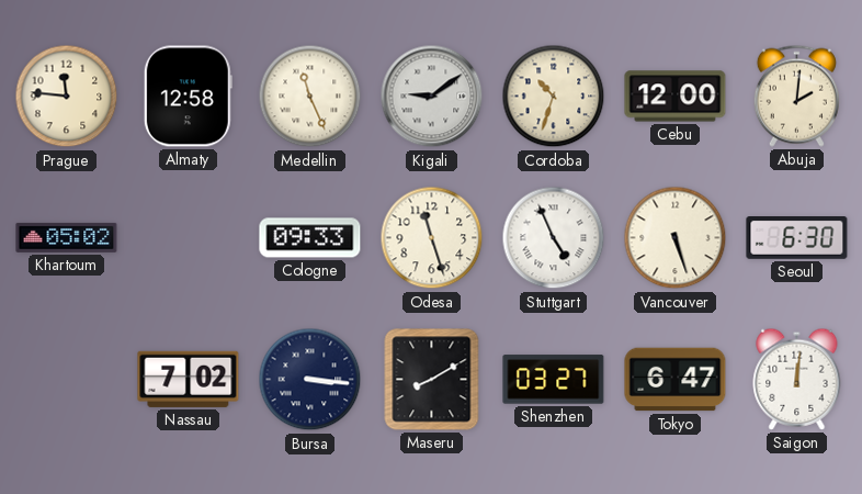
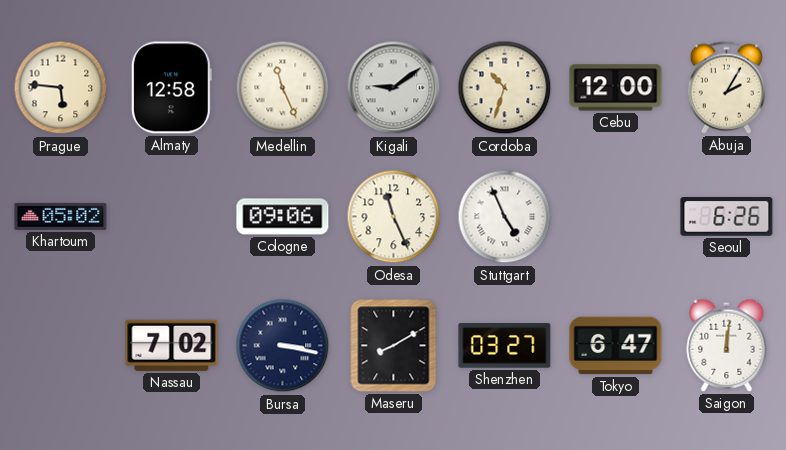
Prague: 11:46 -> 5:46 (61, 88)
Abuja: 2:01 -> 2:05 (726, 87)
Cologne: 09:33 -> 09:06 (283, 217)
Odesa: 11:27 -> 11:26 (394, 217)
Vancouver: 5:27 -> none (676, 238)
Seoul: 6:30 -> 6:26 (727, 217)
Bursa: 3:16 -> 3:17 (283, 346)
